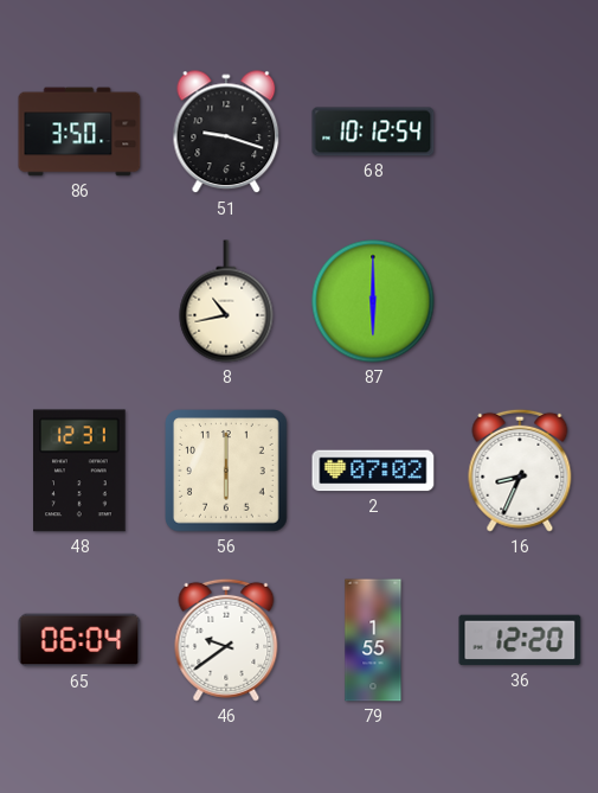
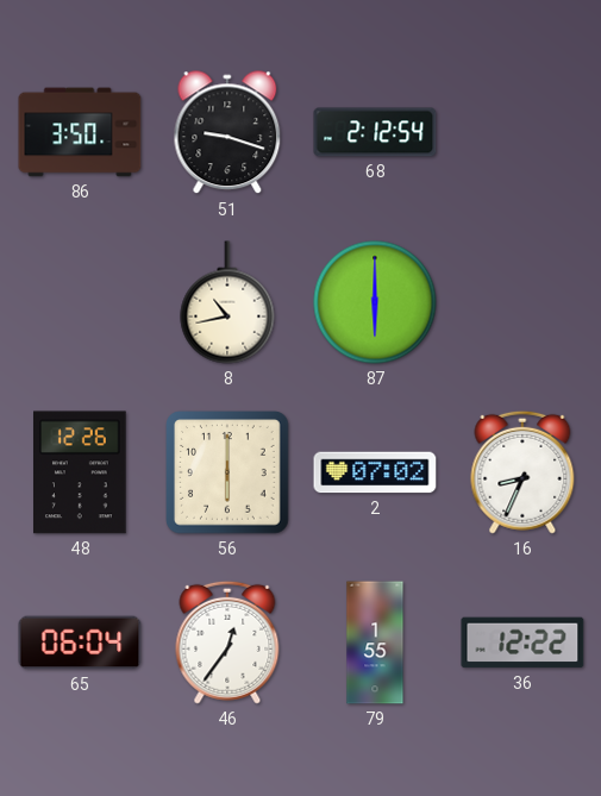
68: 10:12 -> 2:12 (375, 132)
48: 12:31 -> 12:26 (81, 472)
46: 9:39 -> 12:36 (227, 643)
36: 12:20 -> 12:22 (522, 643)
